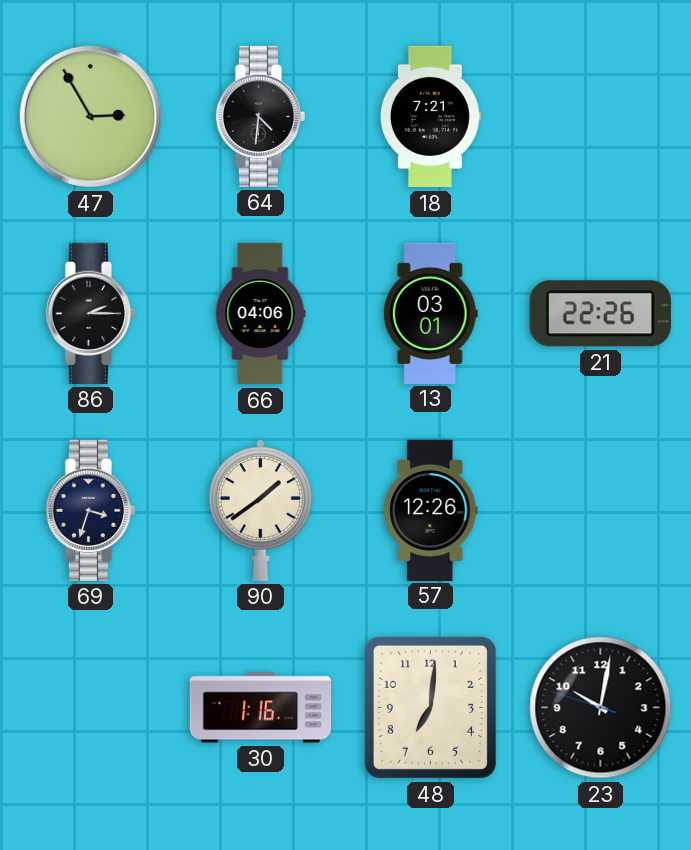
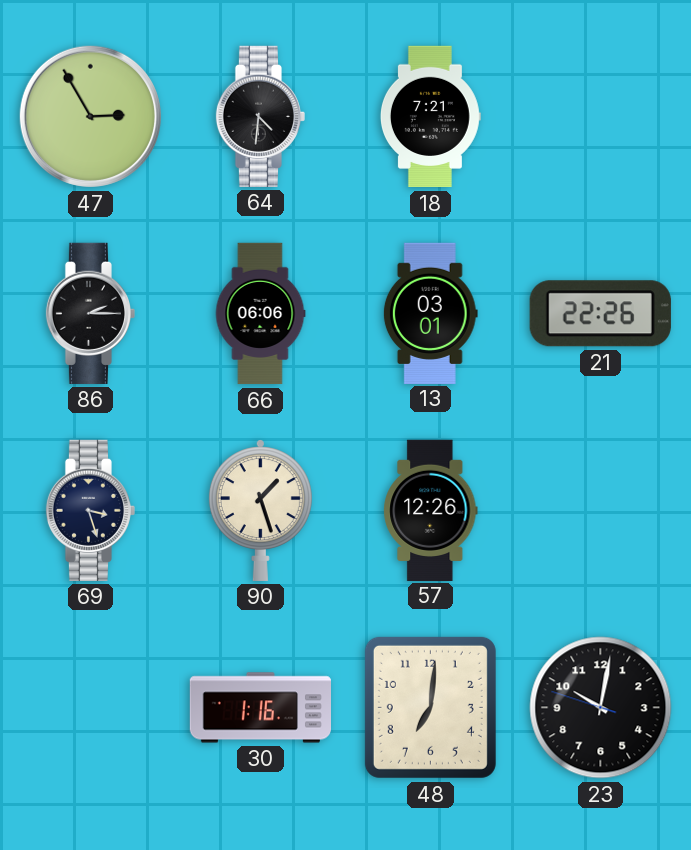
66: 04:06 -> 06:06 (260, 314)
69: 3:33 -> 3:27 (90, 510)
90: 1:39 -> 1:27 (260, 510)
